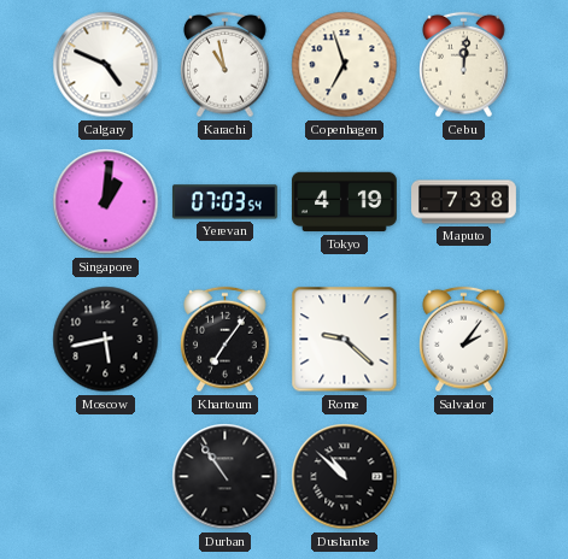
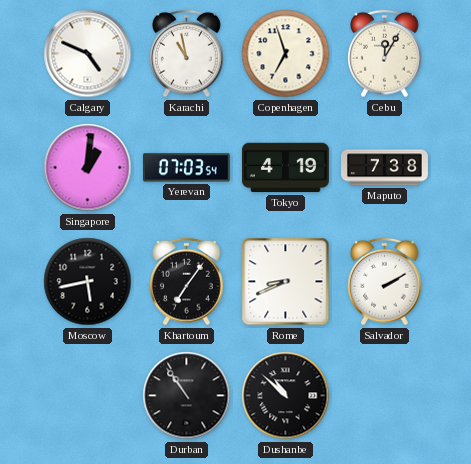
Cebu: 12:01 -> 12:05 (385, 54)
Rome: 9:22 -> 8:41 (286, 282)
Salvador: 2:06 -> 2:10 (385, 282)
